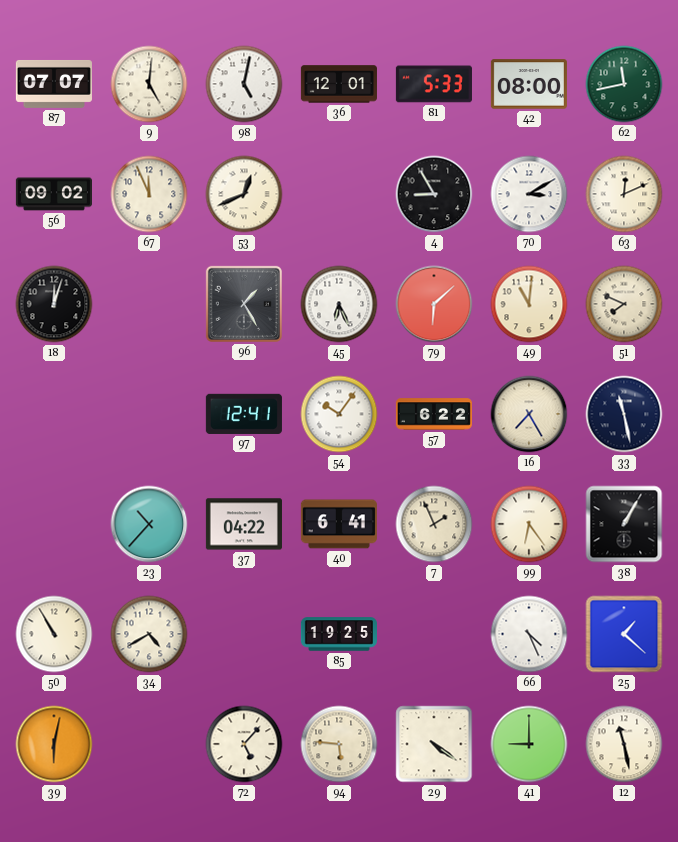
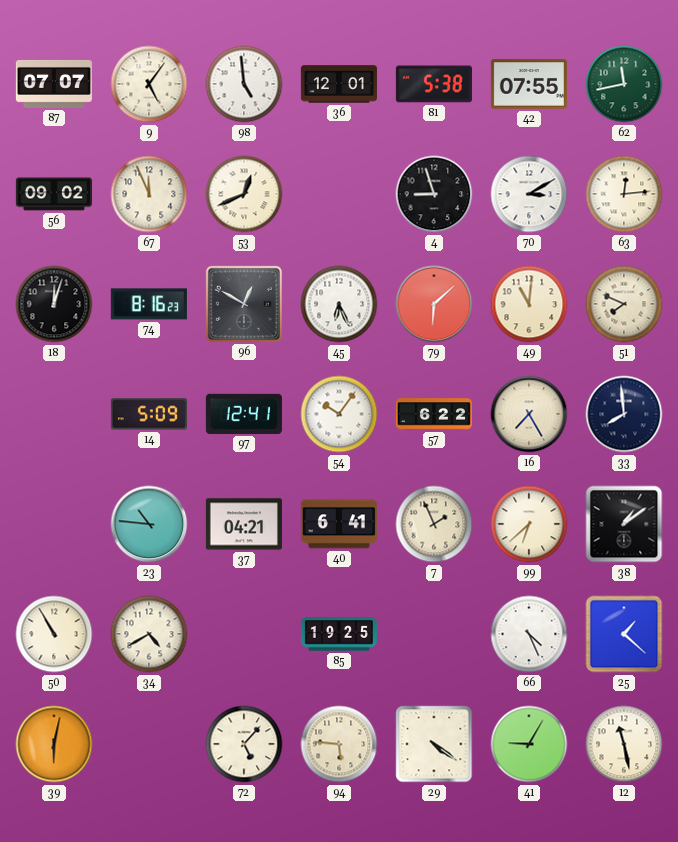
9: 5:01 -> 5:06 (149, 84)
98: 5:02 -> 4:59 (244, 84)
81: 5:33 -> 5:38 (434, 84)
42: 08:00 -> 07:55 (529, 84)
4: 8:55 -> 8:57 (434, 194)
63: 12:11 -> 12:14 (624, 194)
74: none -> 8:16 (149, 304)
96: 1:25 -> 12:50 (244, 304)
14: none -> 5:09 (149, 414)
33: 11:28 -> 7:59 (624, 414)
23: 10:37 -> 10:46 (149, 524)
37: 04:22 -> 04:21 (244, 524)
99: 6:24 -> 6:38 (529, 524)
38: 1:05 -> 1:09 (624, 524)
41: 9:00 -> 9:05 (529, 744)
